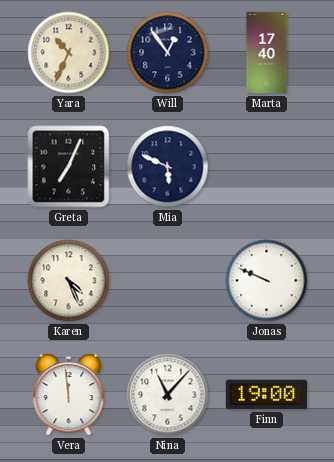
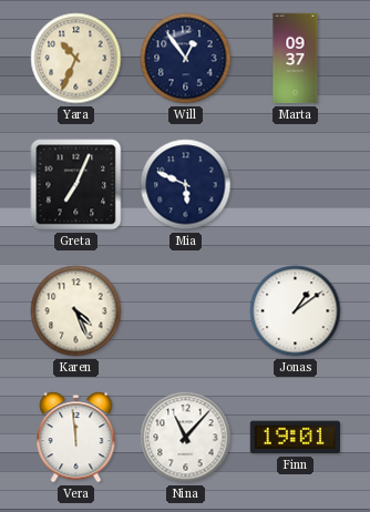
Marta: 17:40 -> 09:37 (296, 59)
Jonas: 9:49 -> 1:09 (296, 311)
Finn: 19:00 -> 19:01 (295, 438)
